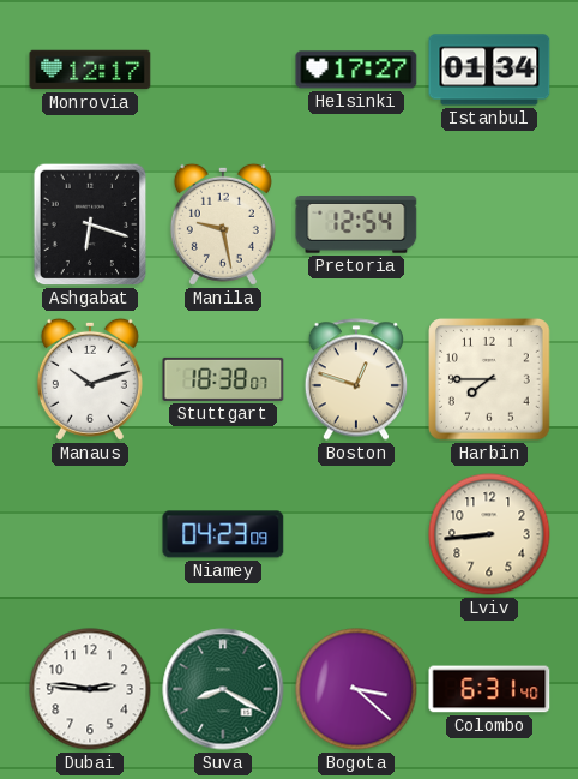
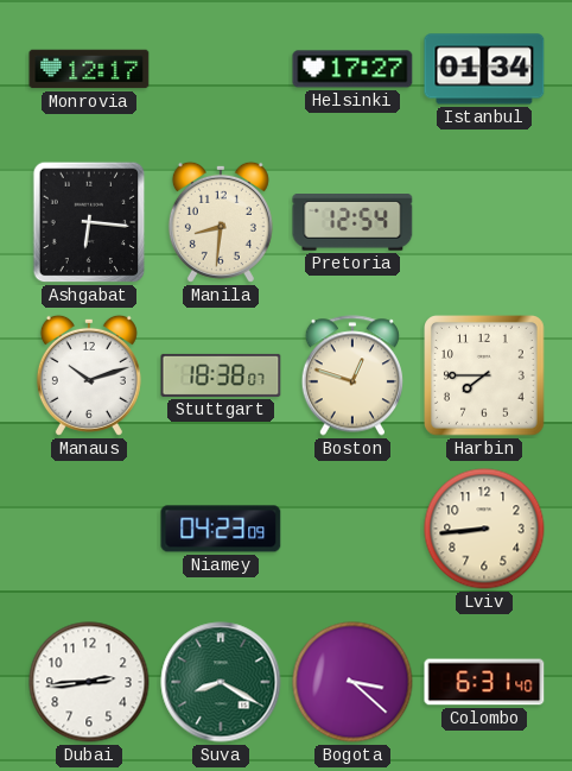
Ashgabat: 6:18 -> 6:16 (89, 222)
Manila: 9:28 -> 8:31 (221, 222)
Dubai: 2:46 -> 2:44 (89, 682)
